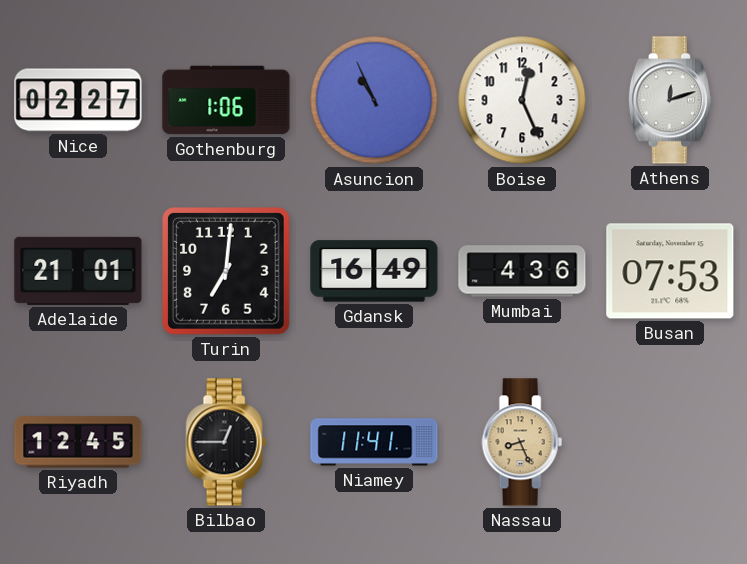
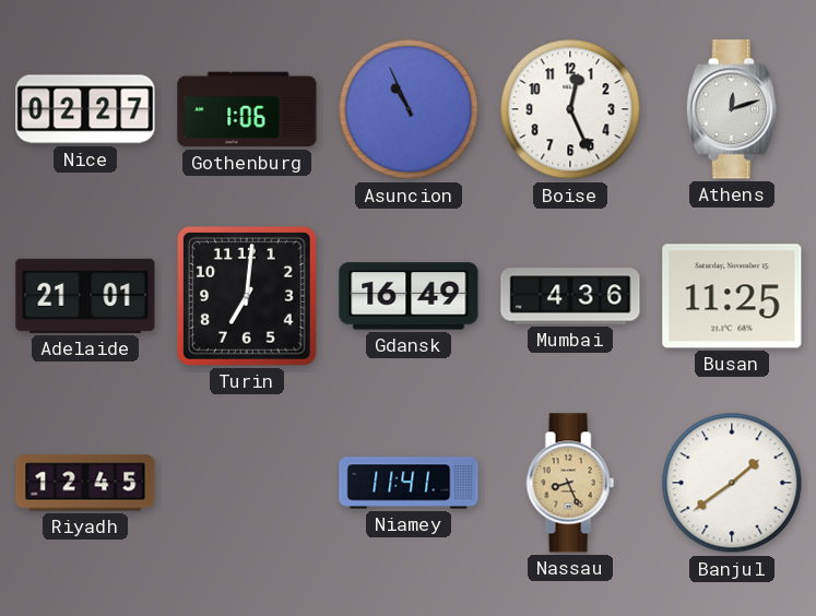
Busan: 07:53 -> 11:25 (732, 296)
Bilbao: 12:45 -> none (226, 442)
Banjul: none -> 1:39 (732, 483)
